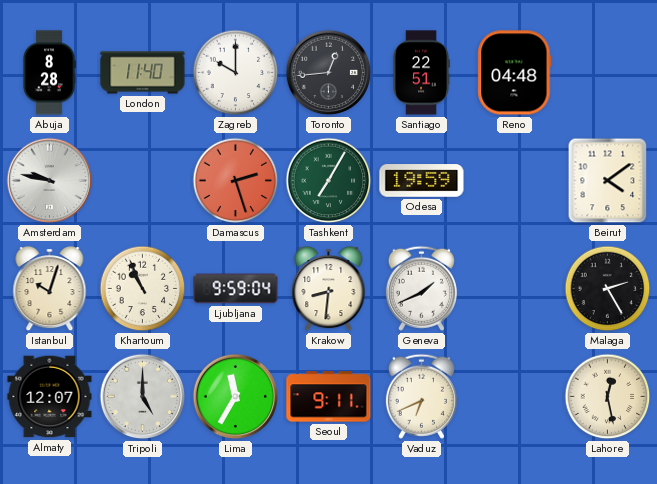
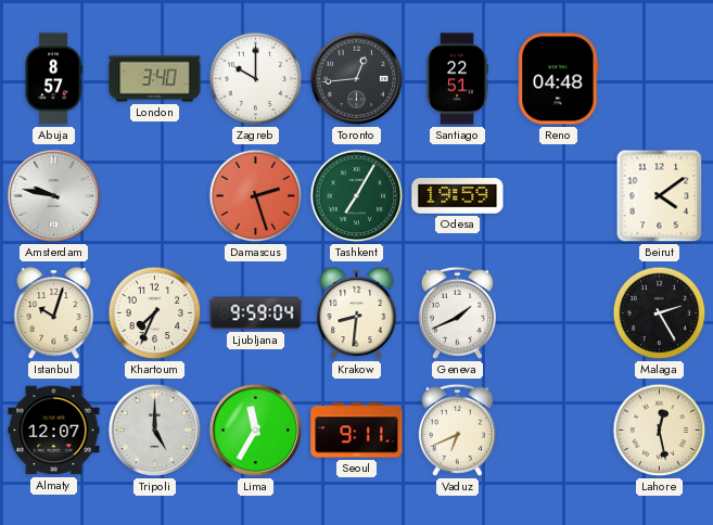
Abuja: 8:28 -> 8:57 (53, 79)
London: 11:40 -> 3:40 (155, 79)
Khartoum: 10:56 -> 7:34 (155, 313)
